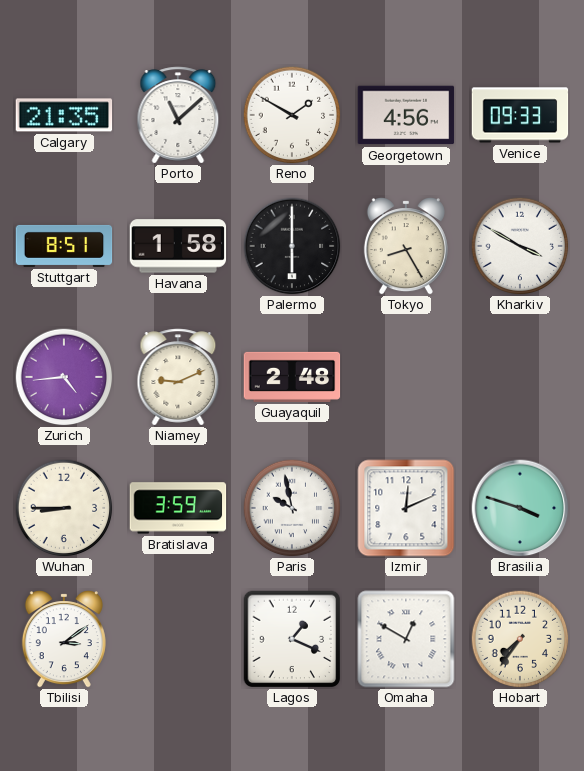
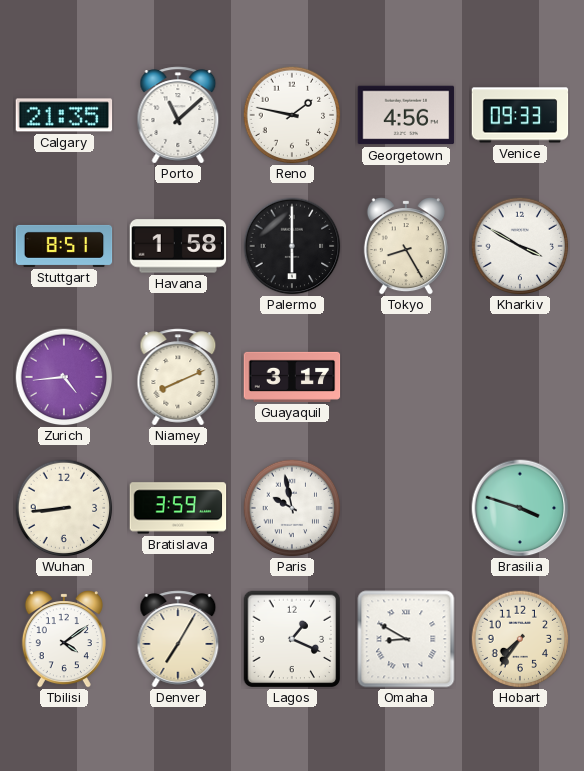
Reno: 1:50 -> 1:47 (292, 115)
Niamey: 9:11 -> 8:11 (178, 377)
Guayaquil: 2:48 -> 3:17 (292, 377)
Wuhan: 8:45 -> 8:44 (64, 508)
Izmir: 12:11 -> none (406, 508)
Tbilisi: 3:09 -> 4:09 (64, 640)
Denver: none -> 7:05 (178, 639)
Omaha: 12:50 -> 8:50 (406, 639)
